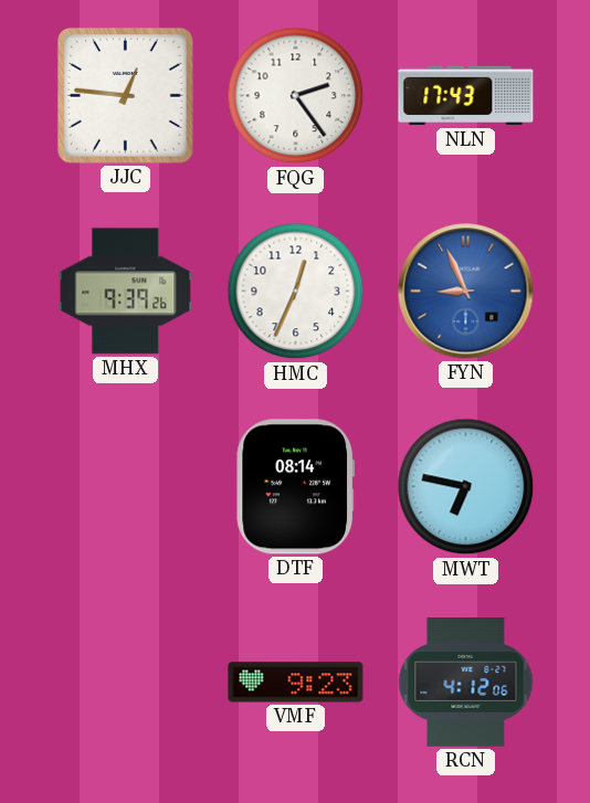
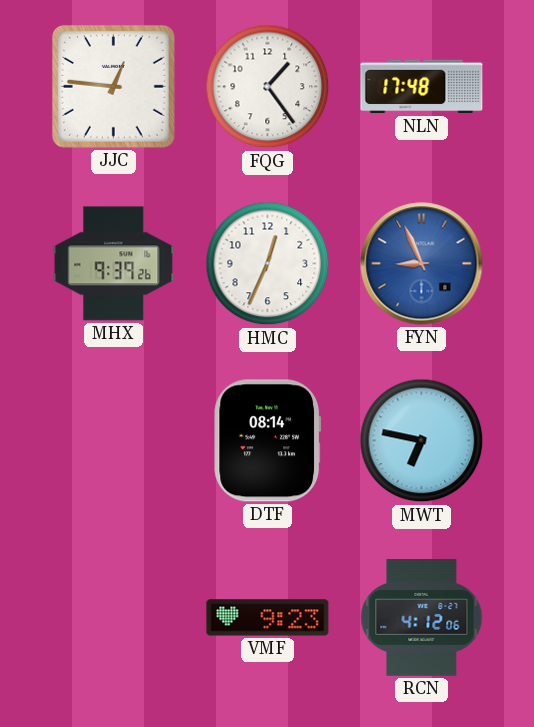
FQG: 2:24 -> 1:24 (268, 87)
NLN: 17:43 -> 17:48 (422, 87)
